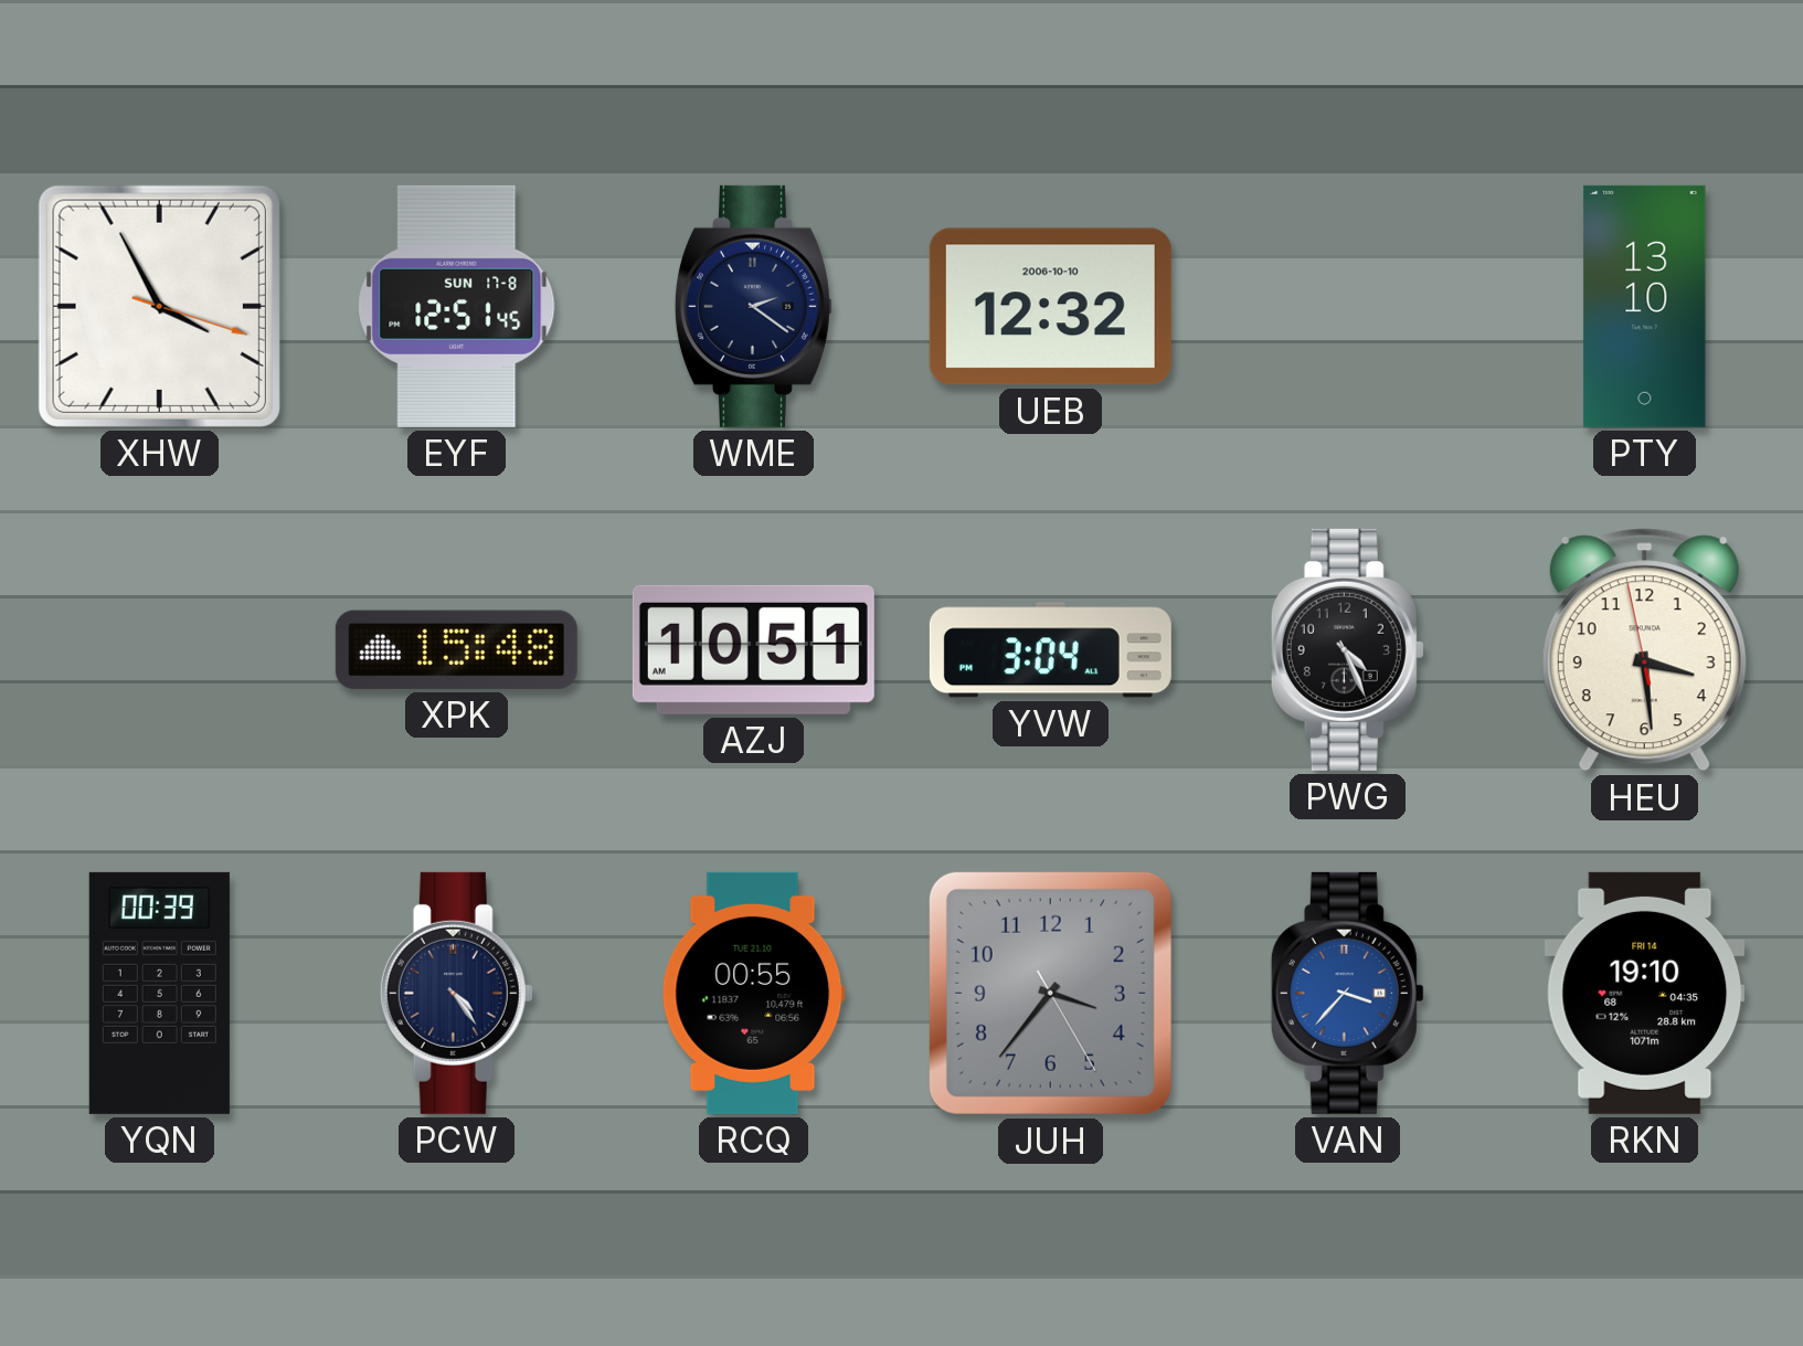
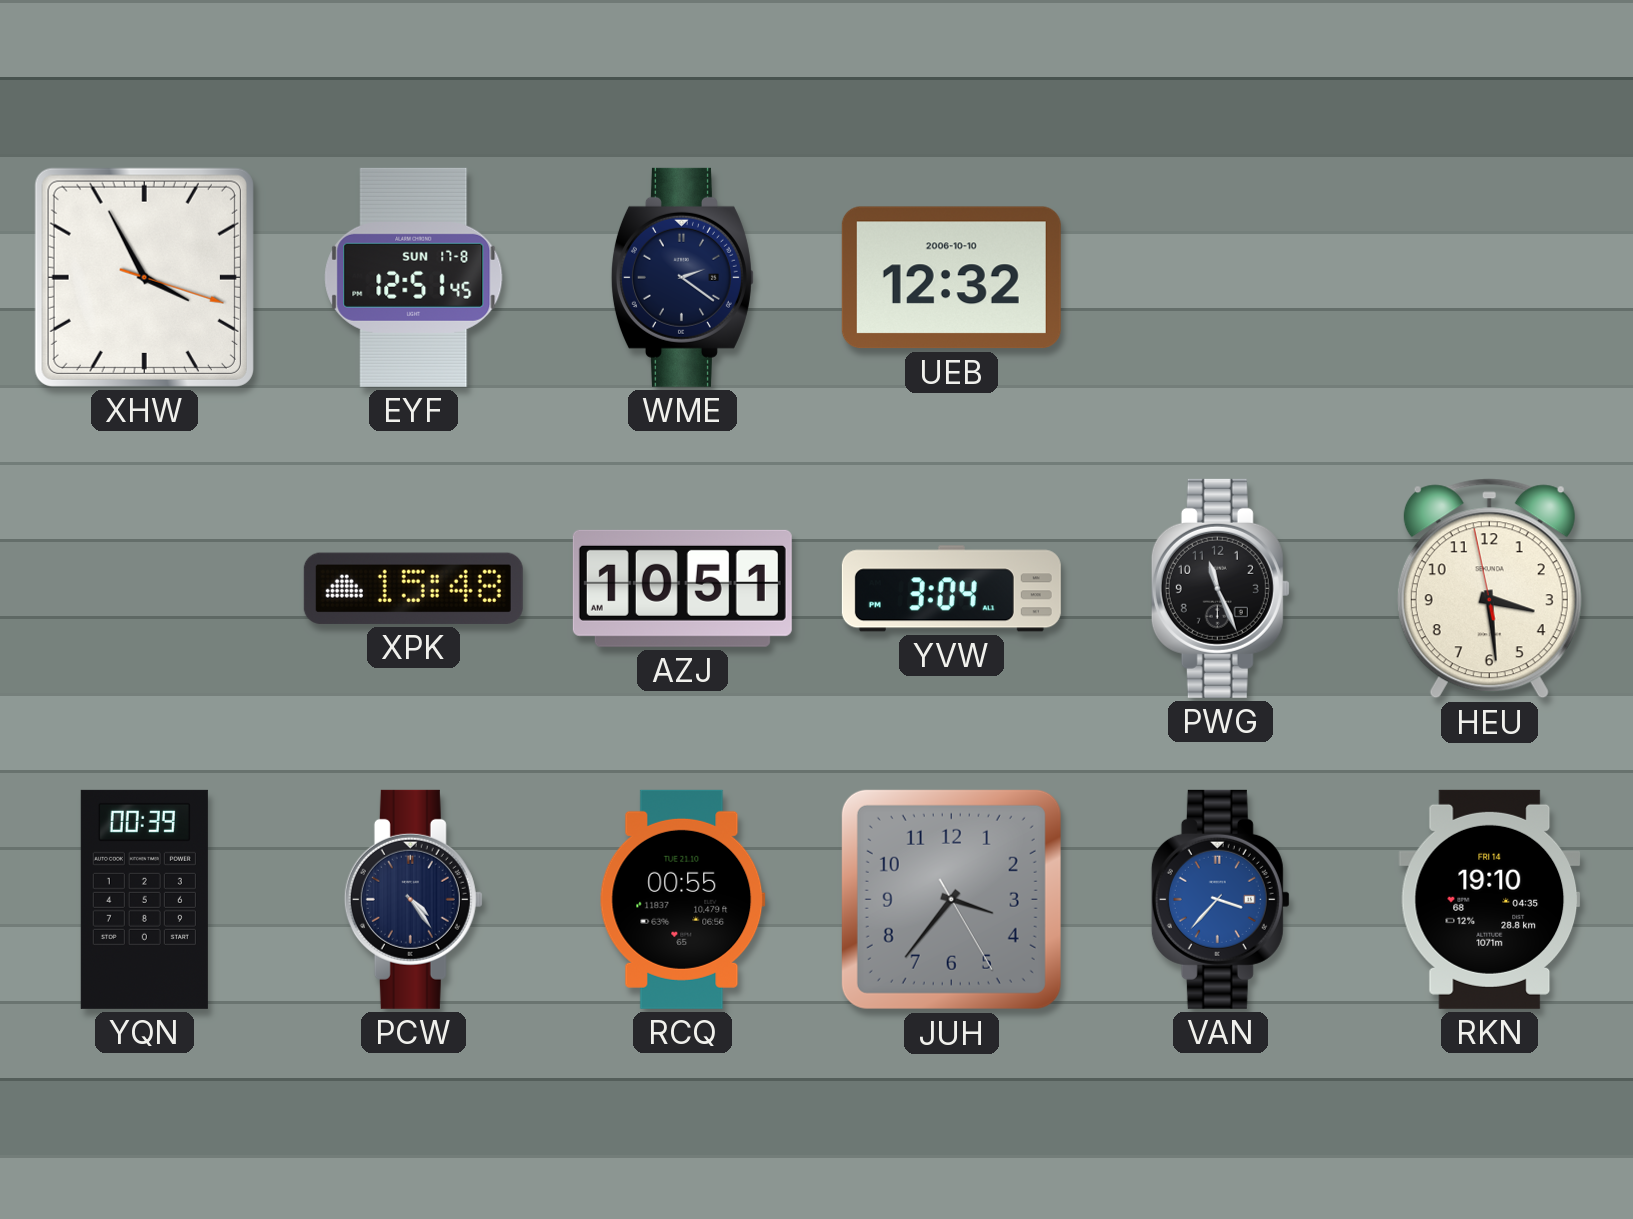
PTY: 13:10 -> none (1645, 306)
PWG: 4:26 -> 11:26 (1220, 588)
